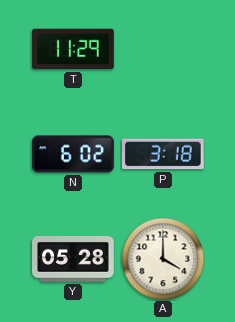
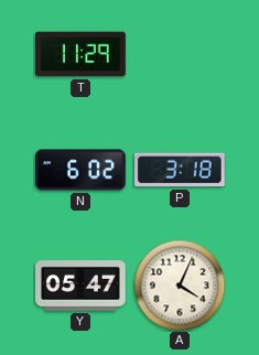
Y: 05:28 -> 05:47 (80, 287)
A: 4:00 -> 4:04 (180, 286)
